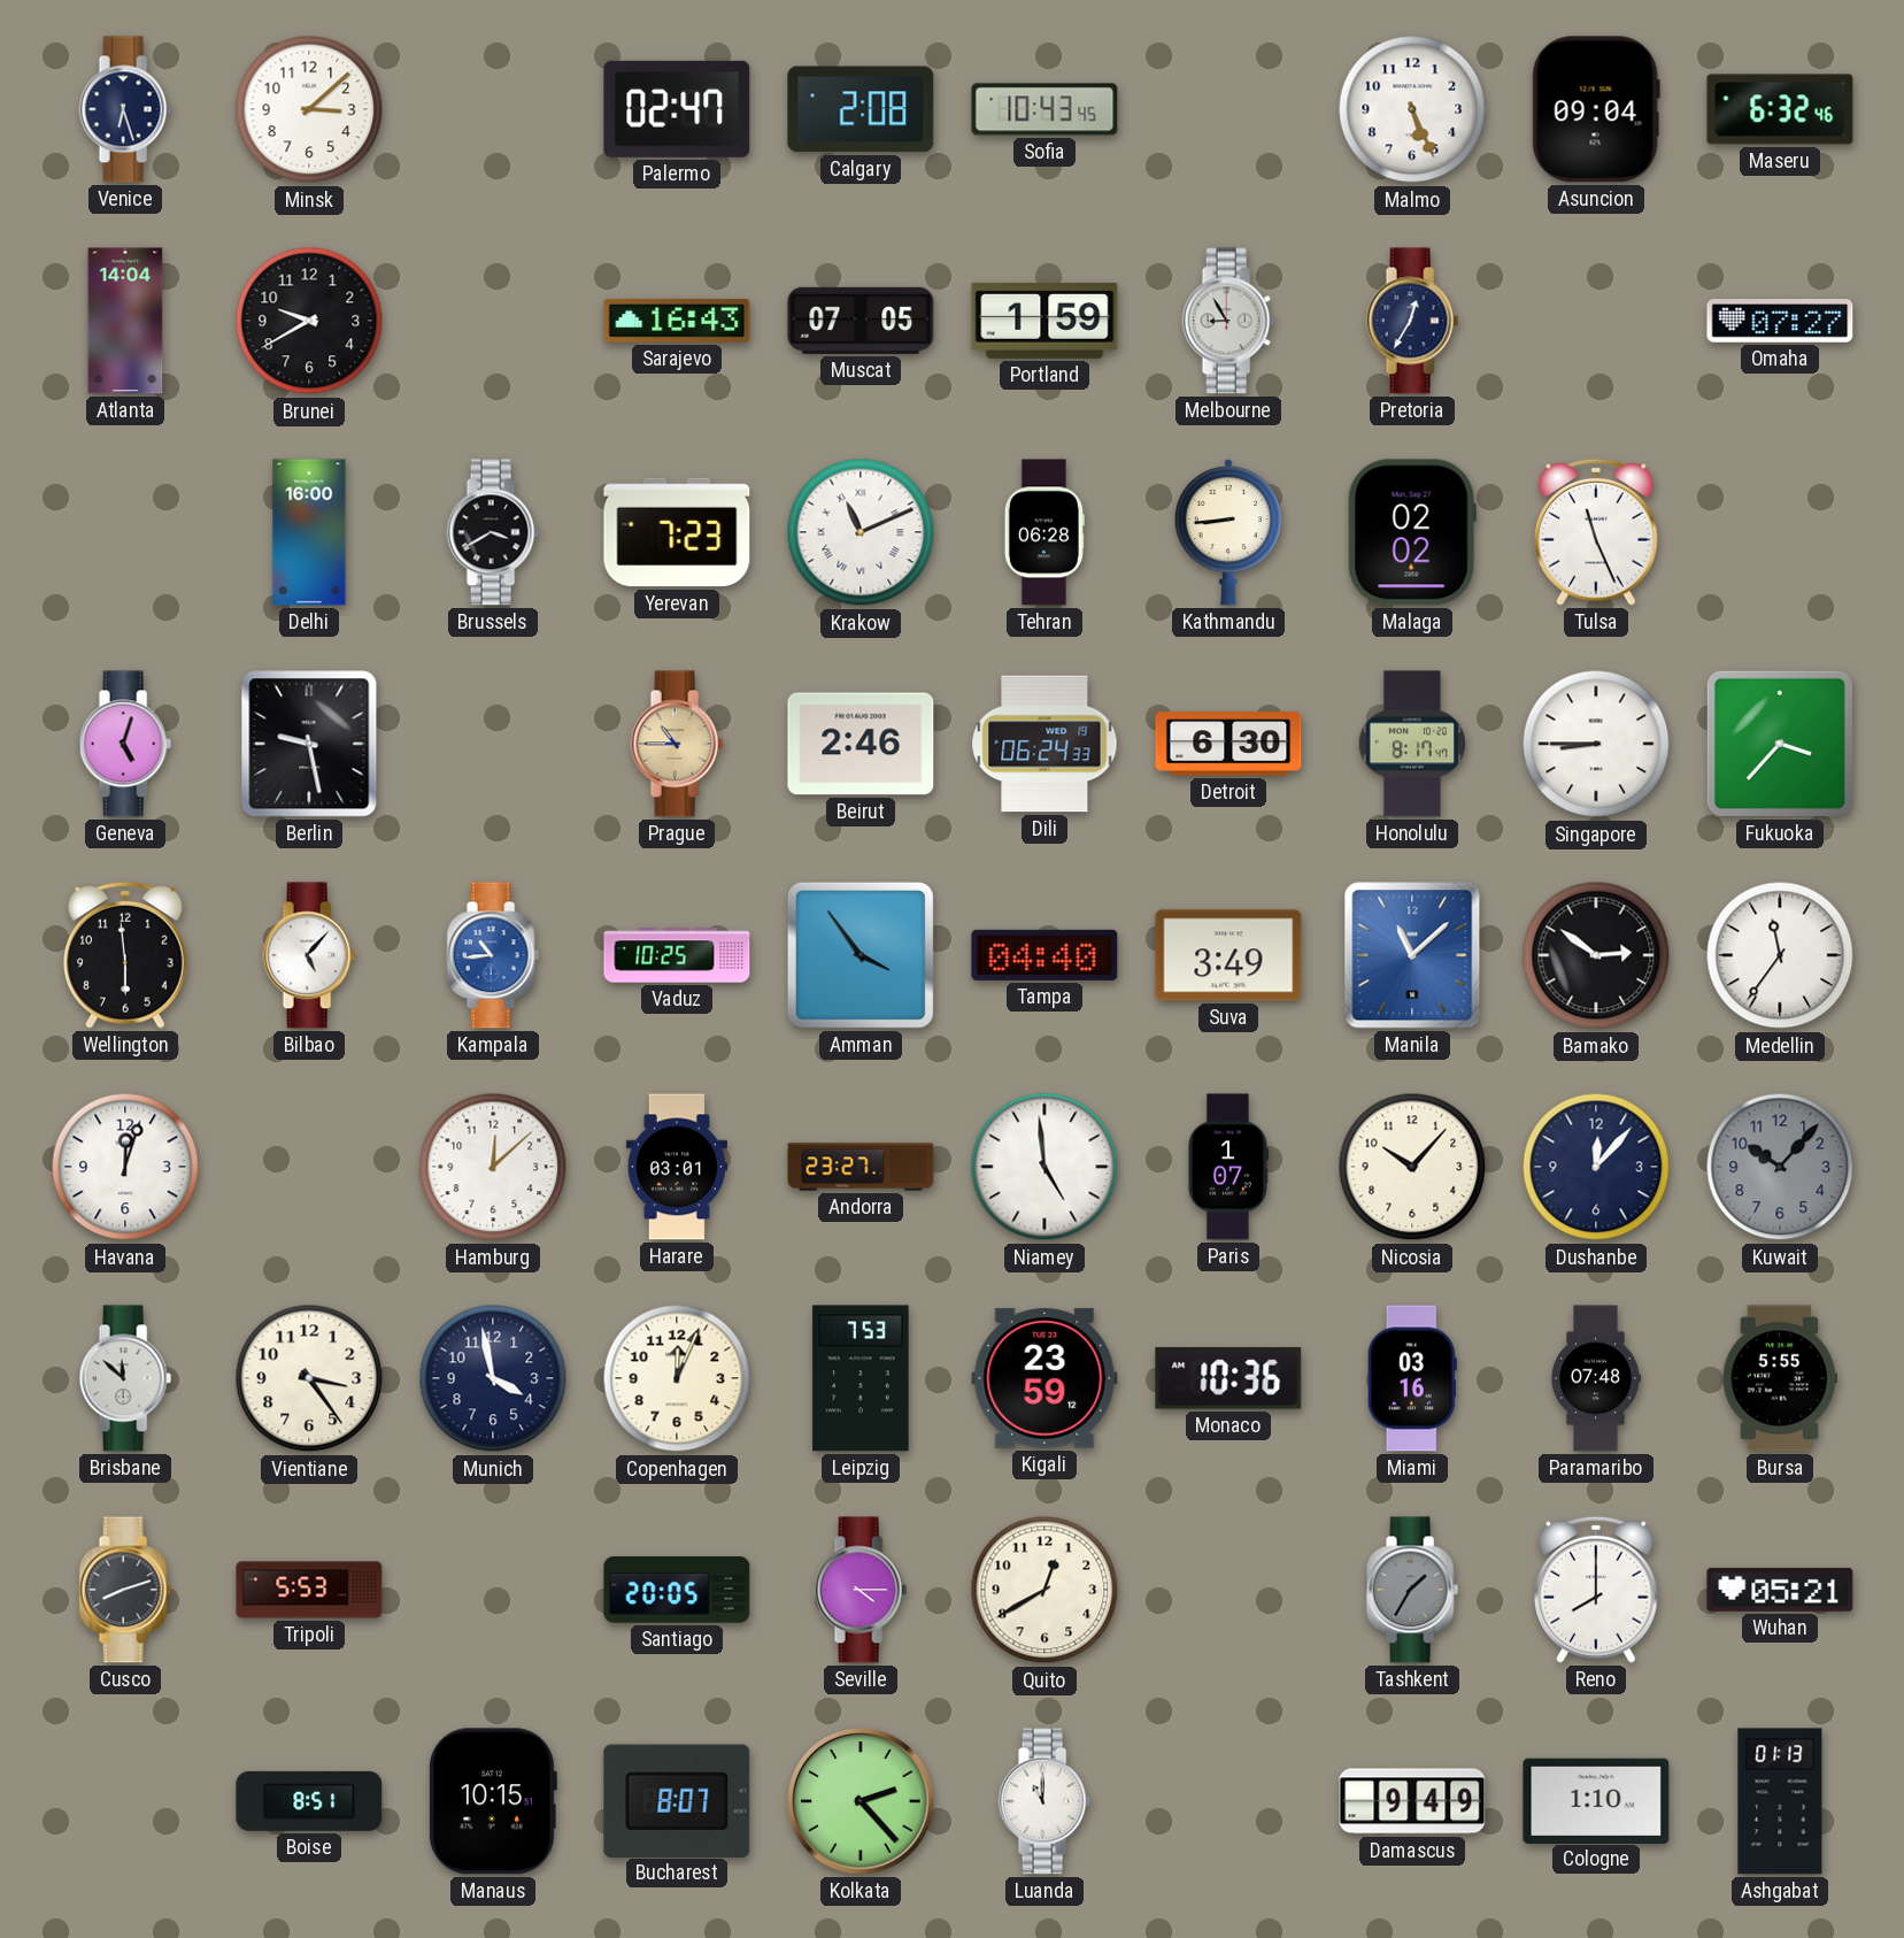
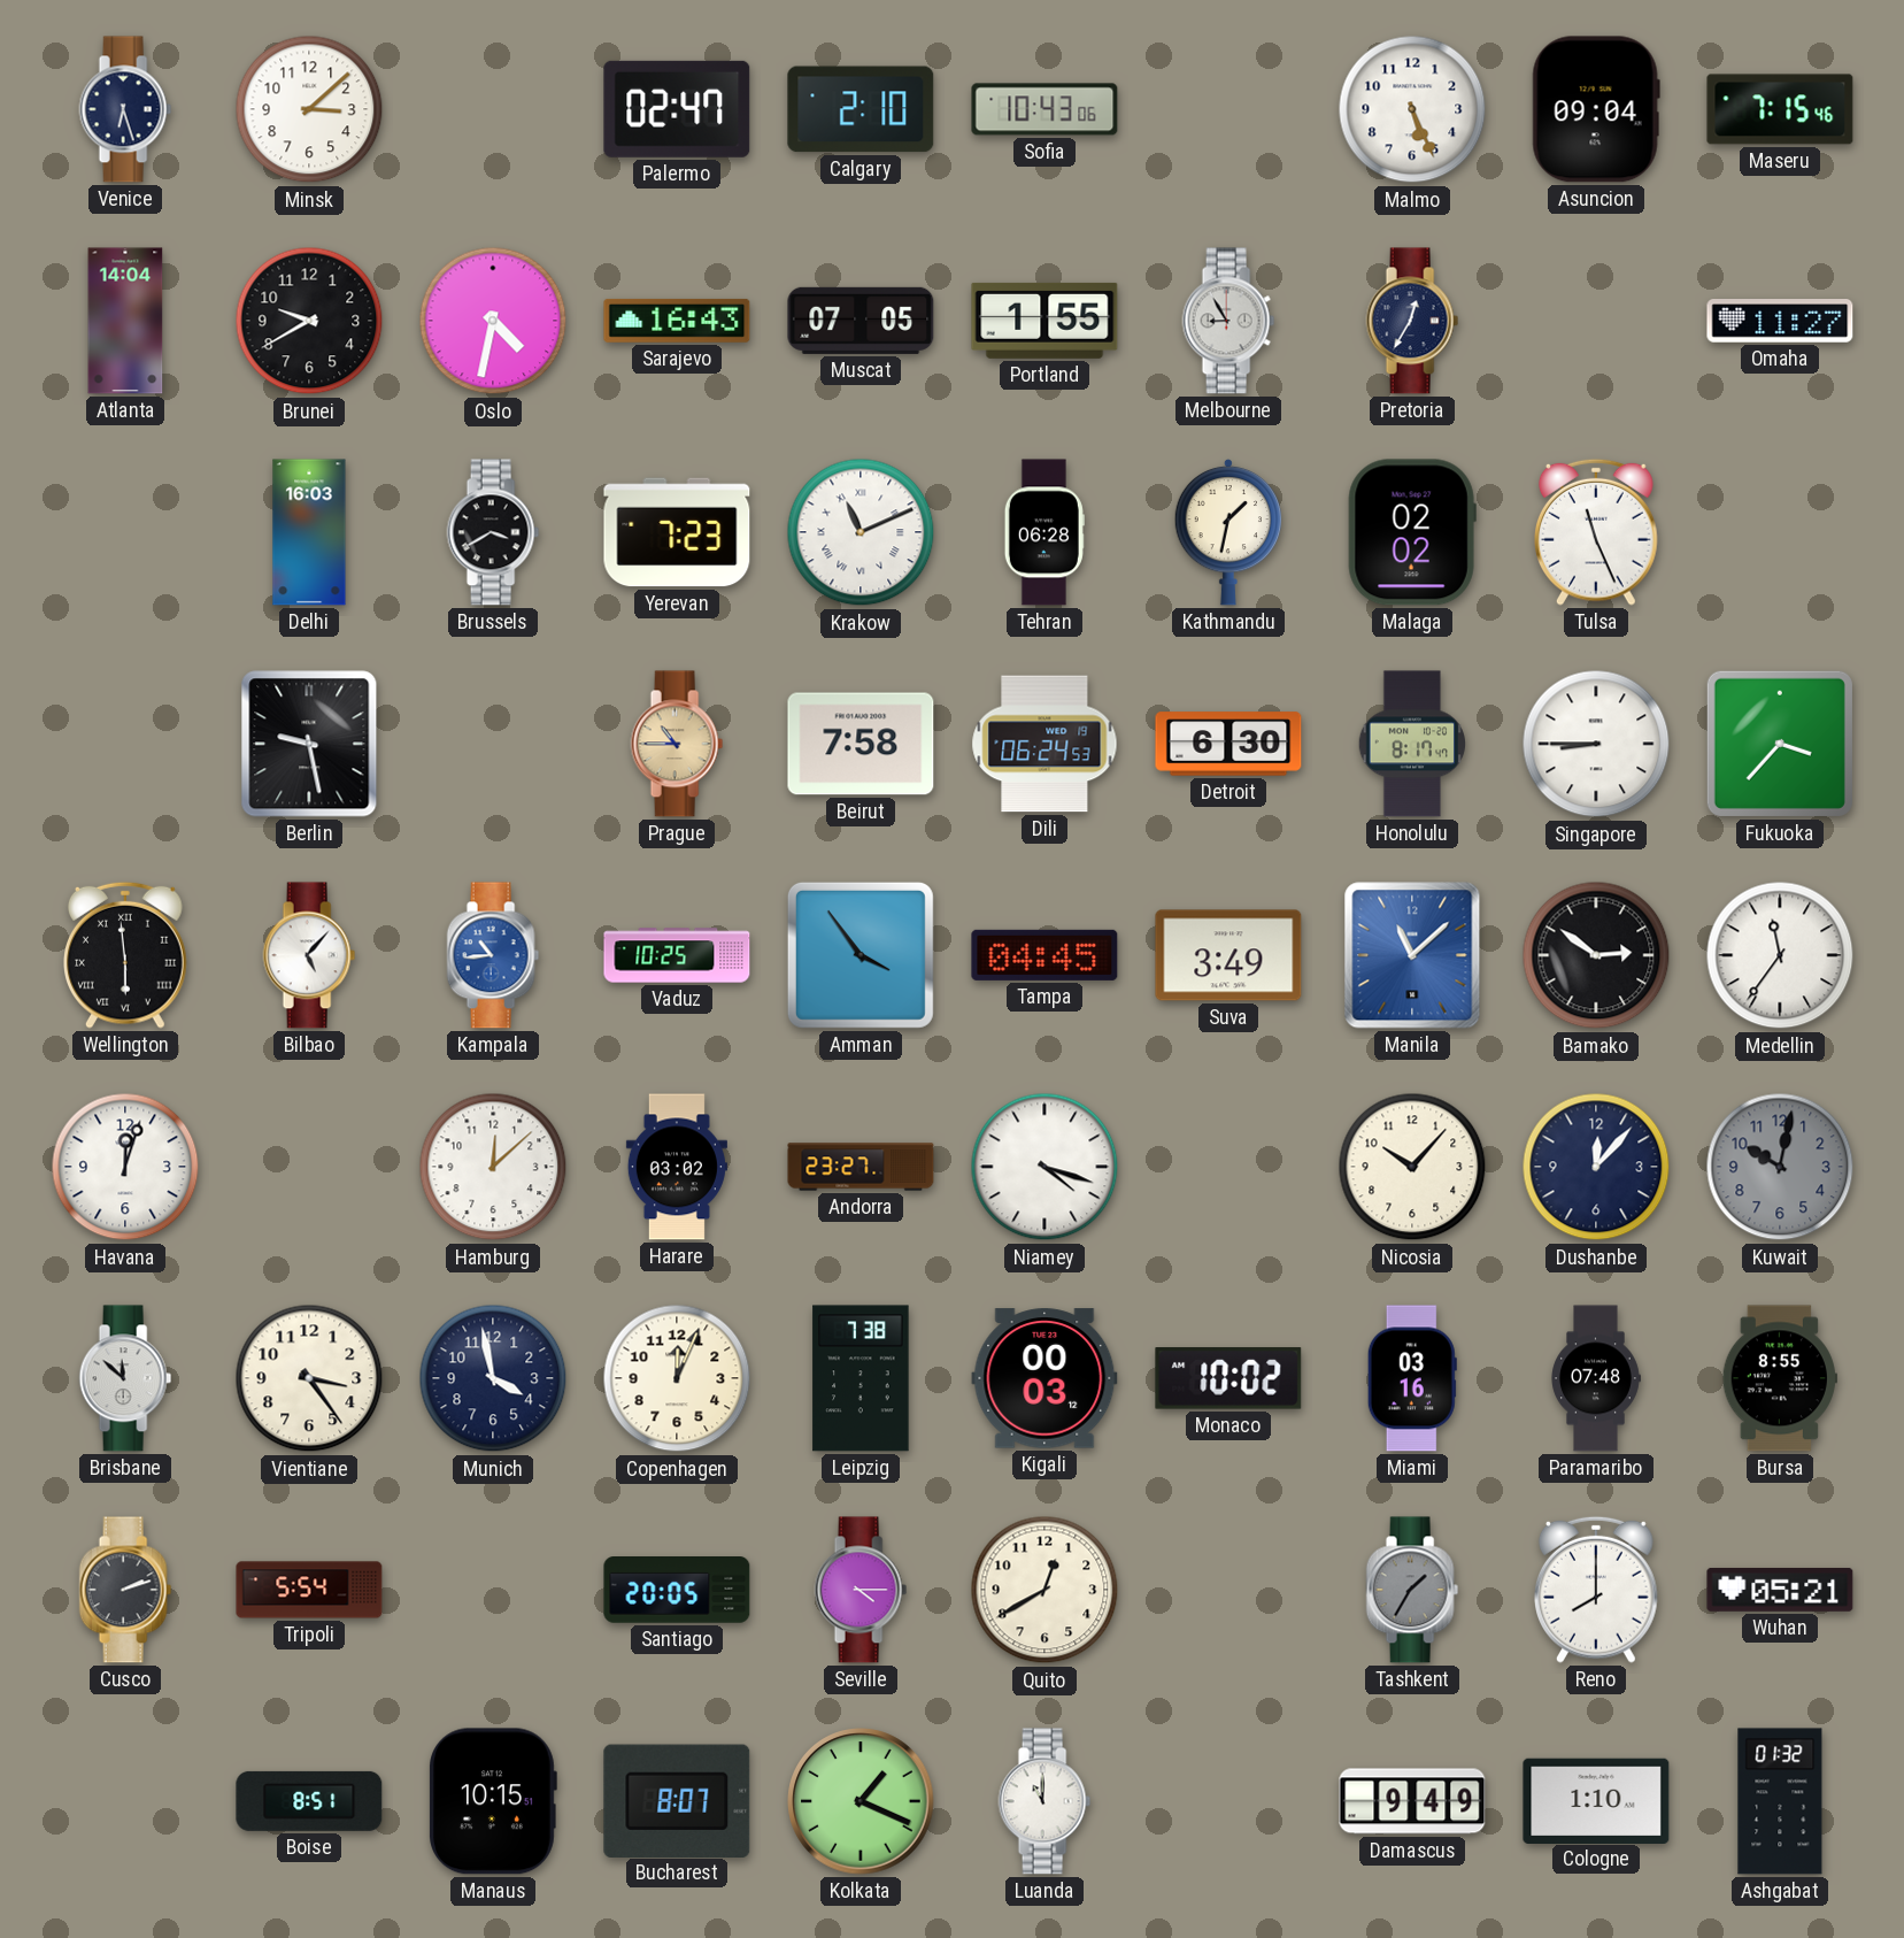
Calgary: 2:08 -> 2:10 (861, 109)
Sofia: 10:43:45 -> 10:43:06 (1044, 109)
Maseru: 6:32 -> 7:15 (1780, 109)
Oslo: none -> 4:32 (493, 321)
Portland: 1:59 -> 1:55 (1044, 321)
Omaha: 07:27 -> 11:27 (1780, 321)
Delhi: 16:00 -> 16:03 (309, 532)
Kathmandu: 8:44 -> 1:32 (1227, 532)
Geneva: 5:03 -> none (125, 744)
Beirut: 2:46 -> 7:58 (861, 744)
Dili: 06:24:33 -> 06:24:53 (1044, 744)
Wellington numerals: Arabic -> Roman (126, 955)
Tampa: 04:40 -> 04:45 (1044, 955)
Harare: 03:01 -> 03:02 (677, 1167)
Niamey: 4:59 -> 4:18 (1044, 1167)
Paris: 1:07 -> none (1227, 1167)
Kuwait: 10:07 -> 10:02 (1780, 1167)
Leipzig: 7:53 -> 7:38 (861, 1378)
Kigali: 23:59 -> 00:03 (1044, 1378)
Monaco: 10:36 -> 10:02 (1228, 1378)
Bursa: 5:55 -> 8:55 (1780, 1378)
Cusco: 8:12 -> 2:12 (125, 1590)
Tripoli: 5:53 -> 5:54 (309, 1590)
Kolkata: 2:23 -> 1:19 (861, 1801)
Ashgabat: 01:13 -> 01:32 (1780, 1801)
